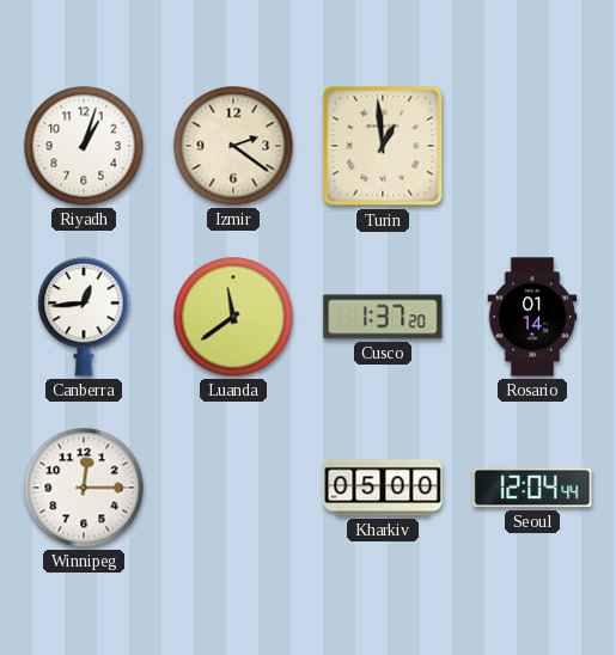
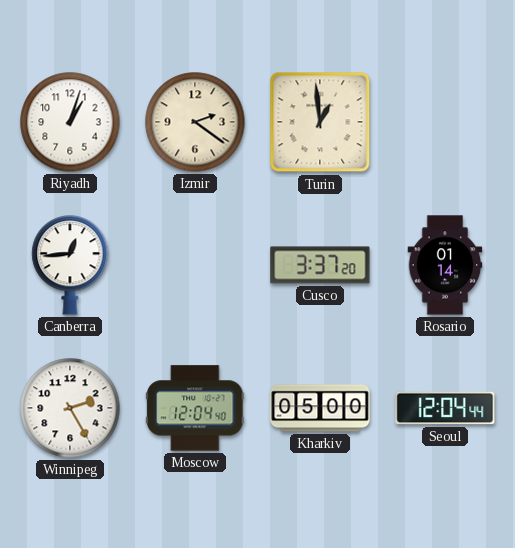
Luanda: 11:39 -> none (233, 317)
Cusco: 1:37 -> 3:37 (320, 265)
Winnipeg: 12:15 -> 2:25 (70, 408)
Moscow: none -> 12:04 (195, 408)
